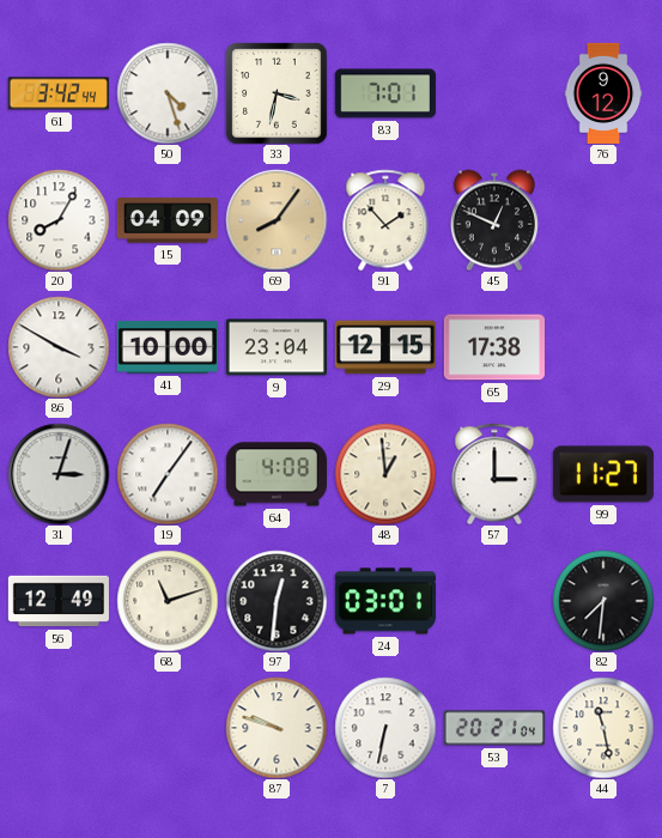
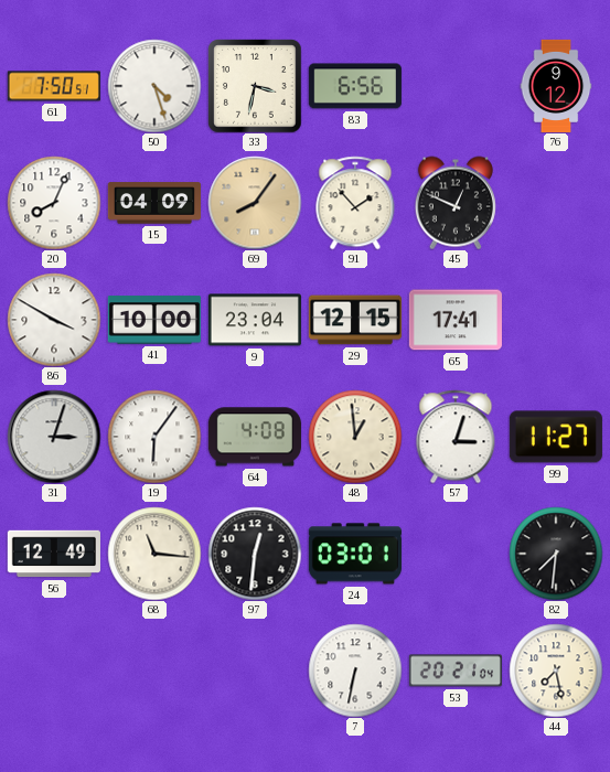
61: 3:42 -> 7:50 (54, 86)
83: 7:01 -> 6:56 (355, 86)
20: 8:05 -> 8:04 (54, 203)
65: 17:38 -> 17:41 (456, 320)
19: 7:06 -> 6:06 (154, 437)
57: 3:00 -> 3:03 (456, 437)
68: 11:12 -> 11:16 (154, 554)
87: 9:48 -> none (277, 728)
44: 11:28 -> 7:28 (556, 671)
